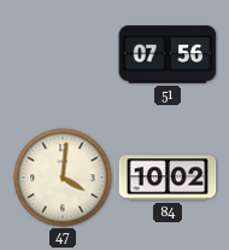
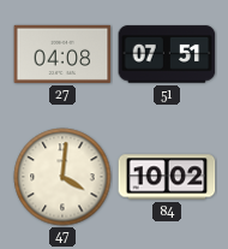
27: none -> 04:08 (62, 54)
51: 07:56 -> 07:51 (167, 54)
